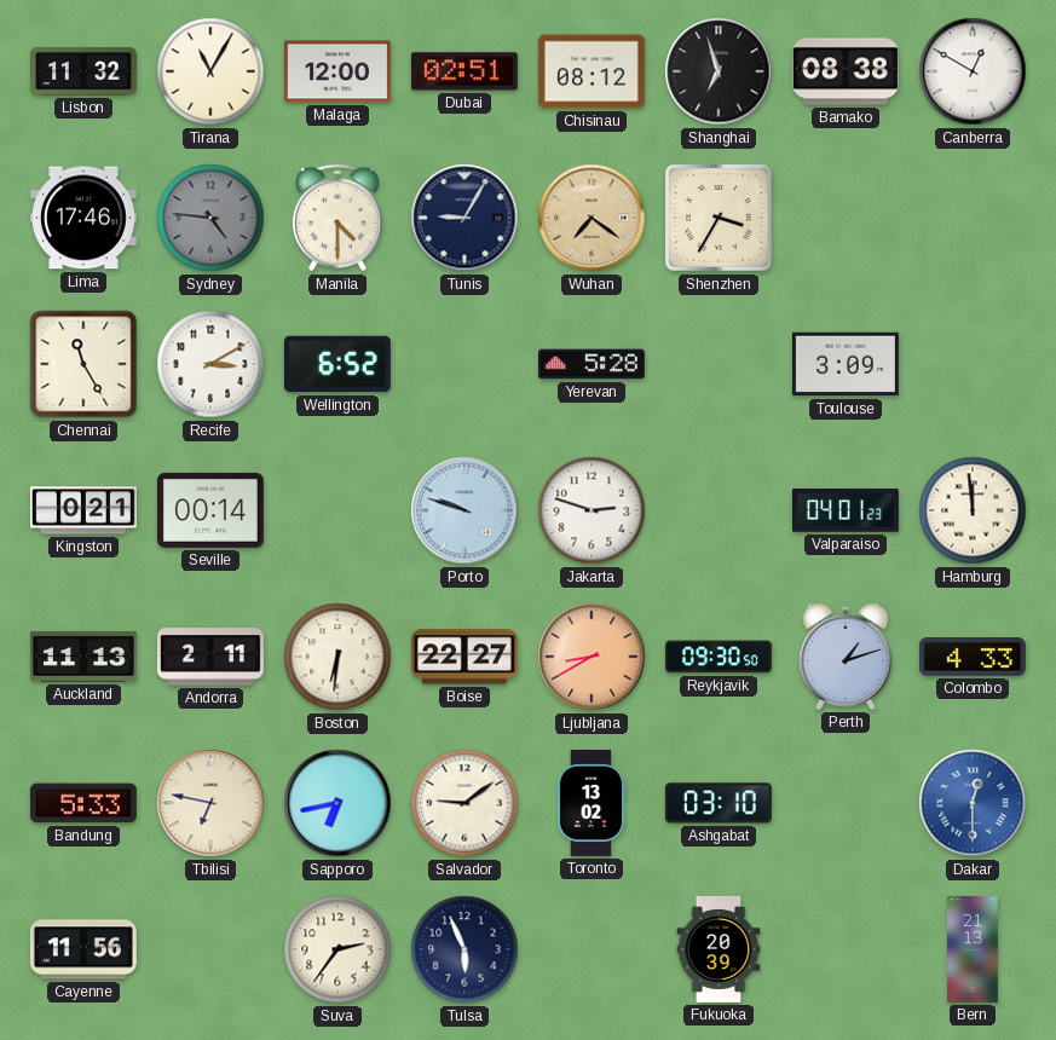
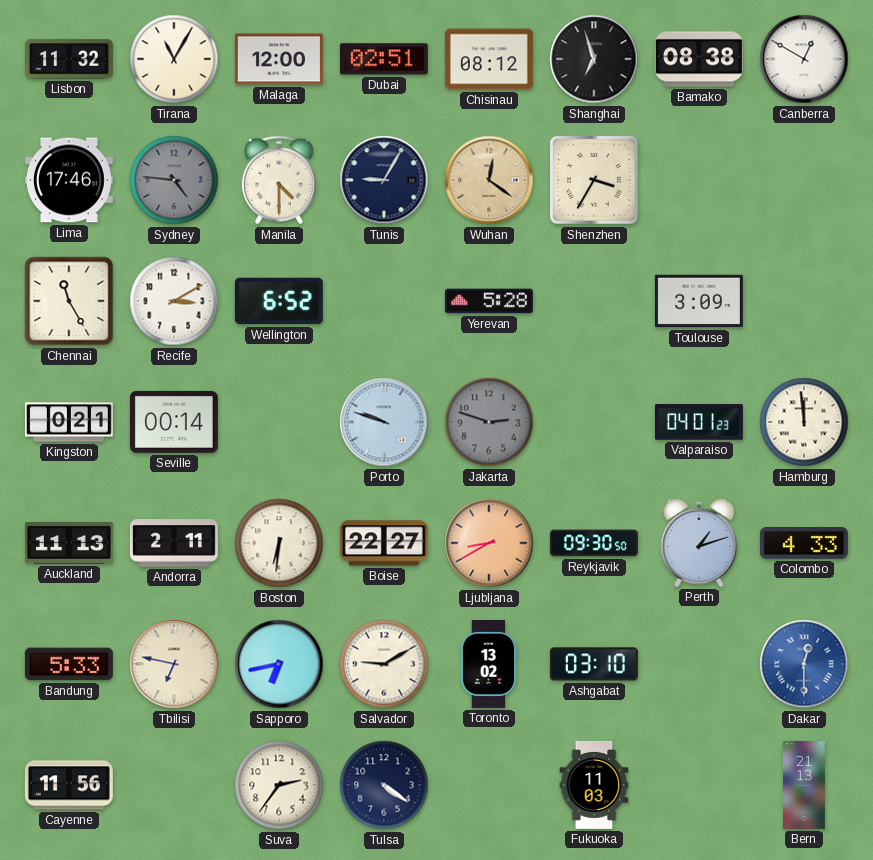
Wuhan: 7:21 -> 12:21 (489, 180)
Jakarta dial: white -> grey (489, 422)
Salvador: 9:09 -> 9:10 (384, 664)
Tulsa: 5:56 -> 4:21 (384, 785)
Fukuoka: 20:39 -> 11:03 (594, 785)
